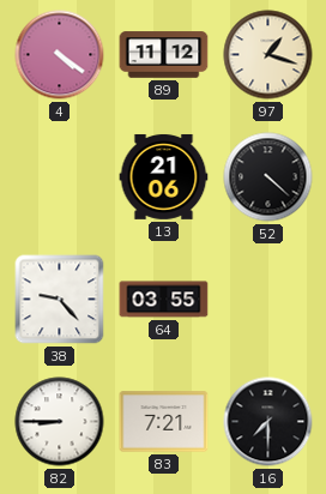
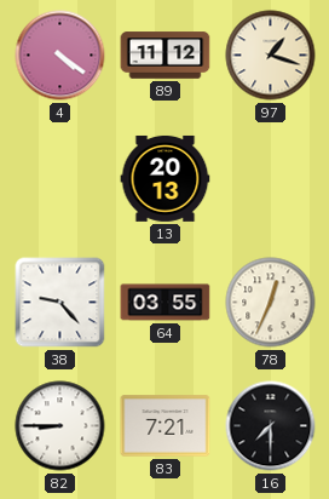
13: 21:06 -> 20:13 (166, 178)
52: 4:22 -> none (268, 177)
78: none -> 12:34 (271, 303)
